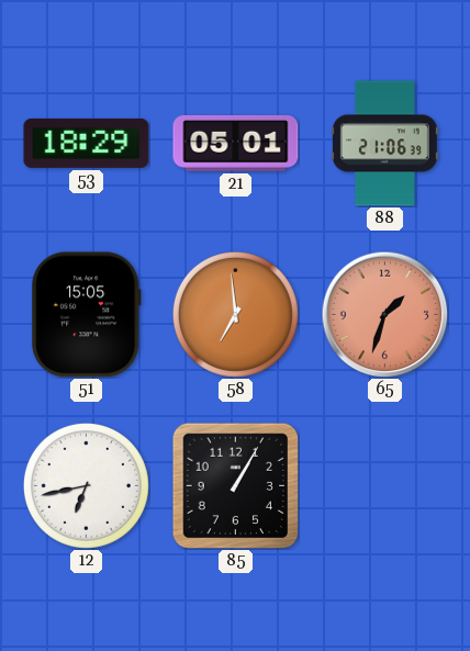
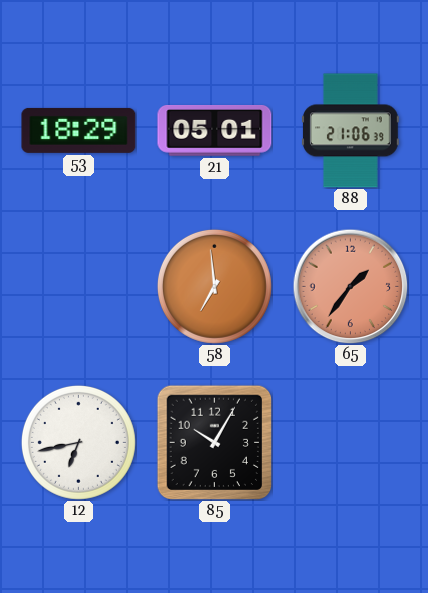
51: 15:05 -> none (87, 315)
65: 1:33 -> 1:36 (350, 286)
85: 1:05 -> 10:05 (214, 442)
